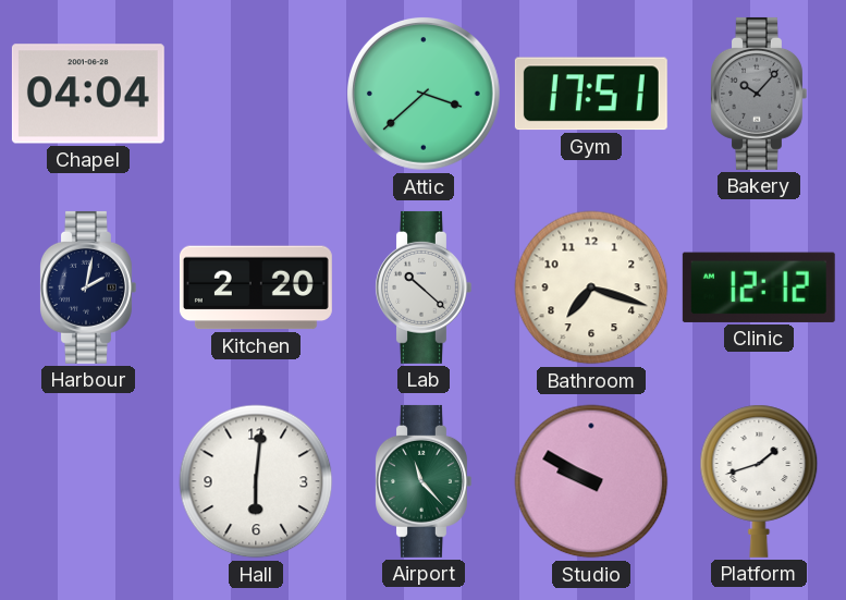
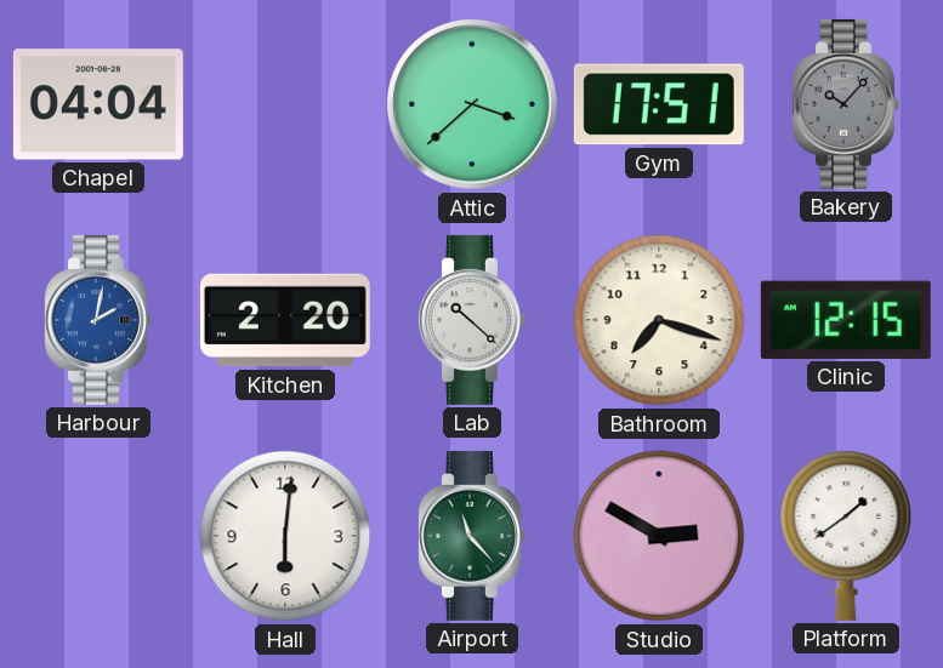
Harbour dial: navy -> blue (98, 320)
Clinic: 12:12 -> 12:15 (846, 320)
Studio: 9:50 -> 2:50 (659, 536)
Platform: 1:42 -> 1:39 (846, 536)
